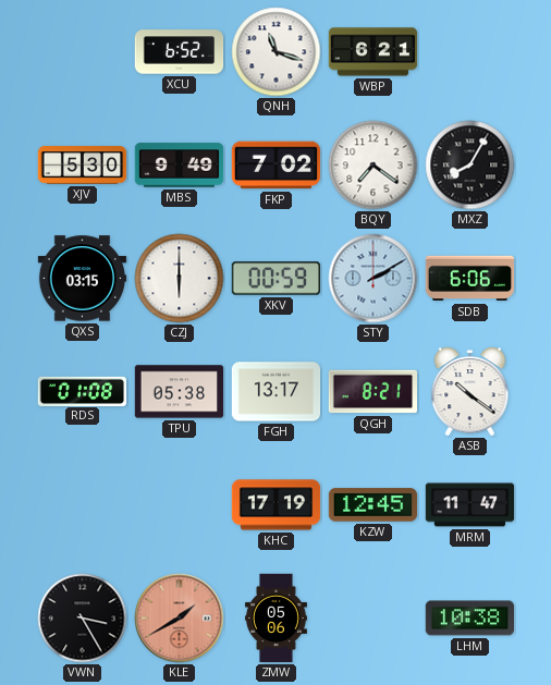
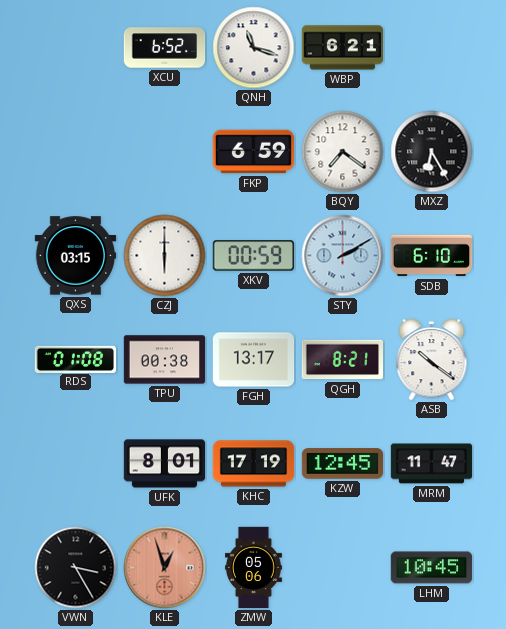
XJV: 5:30 -> none (83, 166)
MBS: 9:49 -> none (180, 166)
FKP: 7:02 -> 6:59 (254, 152)
MXZ: 8:05 -> 6:25 (432, 152)
SDB: 6:06 -> 6:10 (432, 256)
TPU: 05:38 -> 00:38 (165, 360)
UFK: none -> 8:01 (165, 464)
KLE: 1:40 -> 12:57 (165, 568)
LHM: 10:38 -> 10:45 (431, 568)
